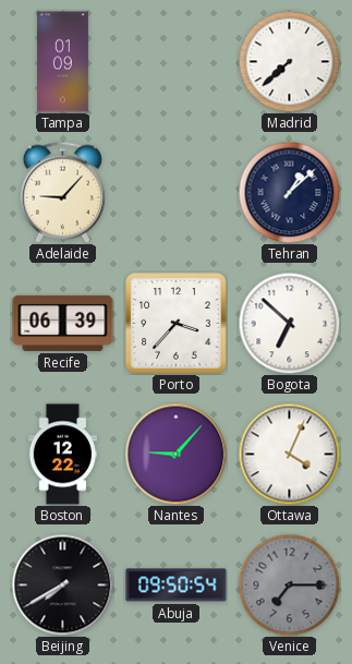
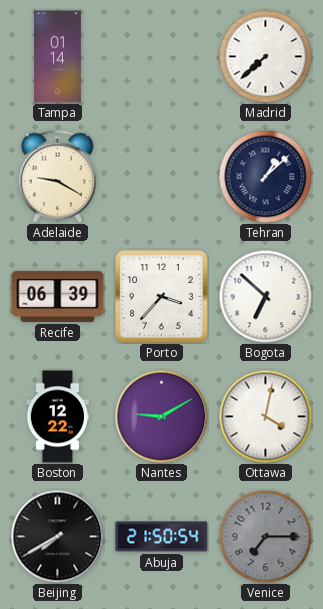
Tampa: 01:09 -> 01:14 (57, 57)
Adelaide: 9:07 -> 9:20 (57, 176)
Nantes: 9:07 -> 9:10 (161, 416)
Ottawa: 4:04 -> 4:02 (265, 416)
Abuja: 09:50 -> 21:50 (162, 537)
